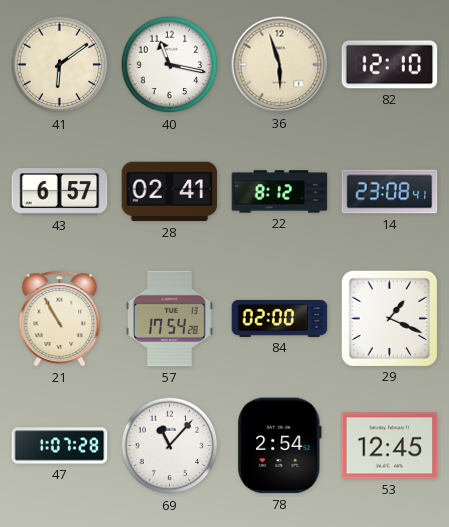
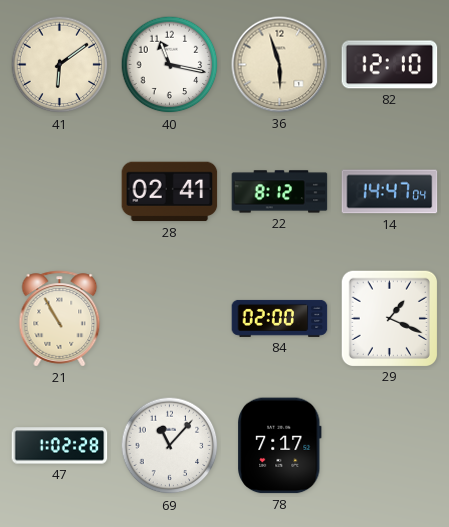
43: 6:57 -> none (60, 192)
14: 23:08 -> 14:47 (390, 192)
57: 17:54 -> none (170, 319)
47: 1:07 -> 1:02 (60, 446)
78: 2:54 -> 7:17 (280, 446)
53: 12:45 -> none (390, 446)
